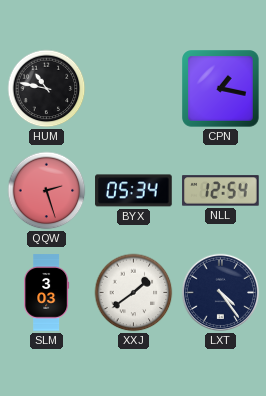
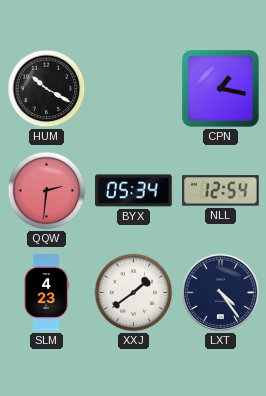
HUM: 10:47 -> 10:20 (47, 89)
QQW: 2:27 -> 2:31 (47, 191)
SLM: 3:03 -> 4:23 (47, 293)
